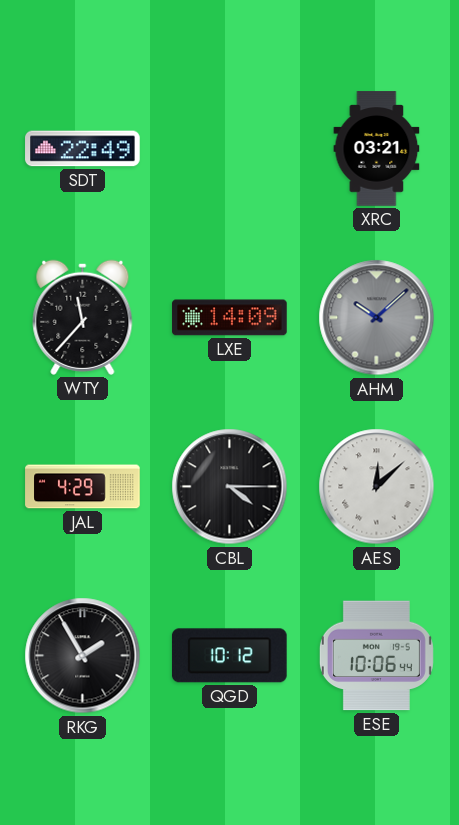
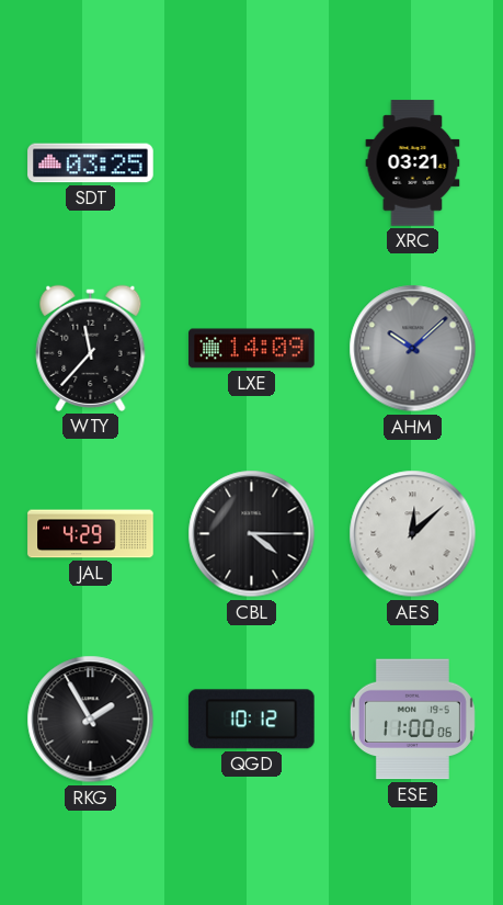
SDT: 22:49 -> 03:25 (91, 163)
ESE: 10:06 -> 11:00 (412, 720)
